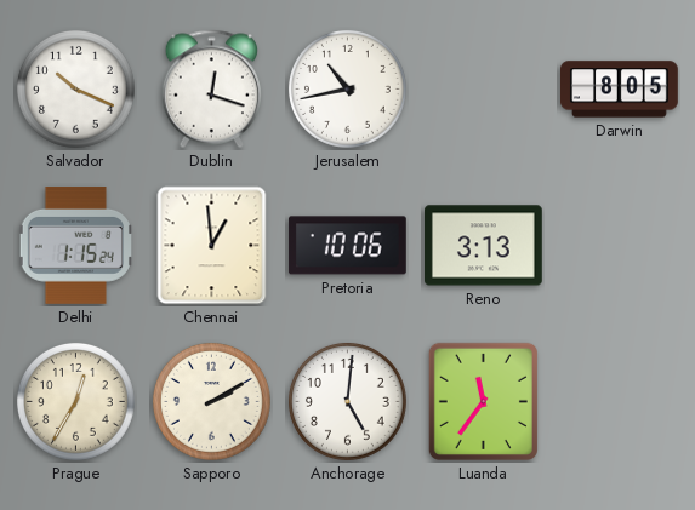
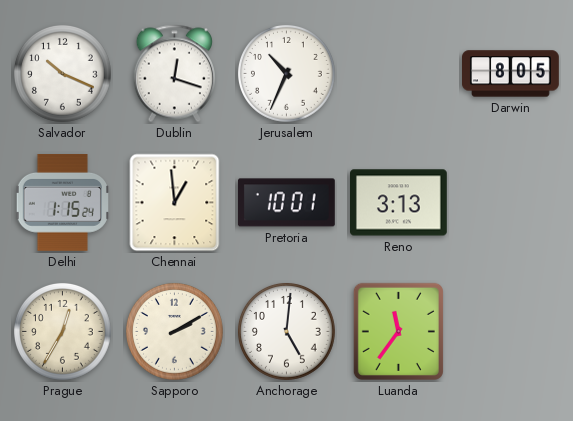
Jerusalem: 10:43 -> 10:34 (287, 74)
Pretoria: 10:06 -> 10:01 (286, 203)
